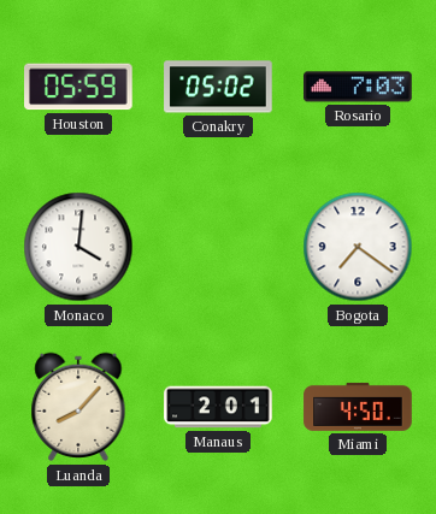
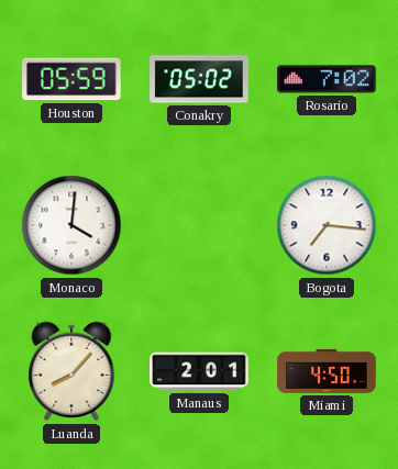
Rosario: 7:03 -> 7:02 (327, 79)
Bogota: 7:21 -> 7:16 (327, 225)
